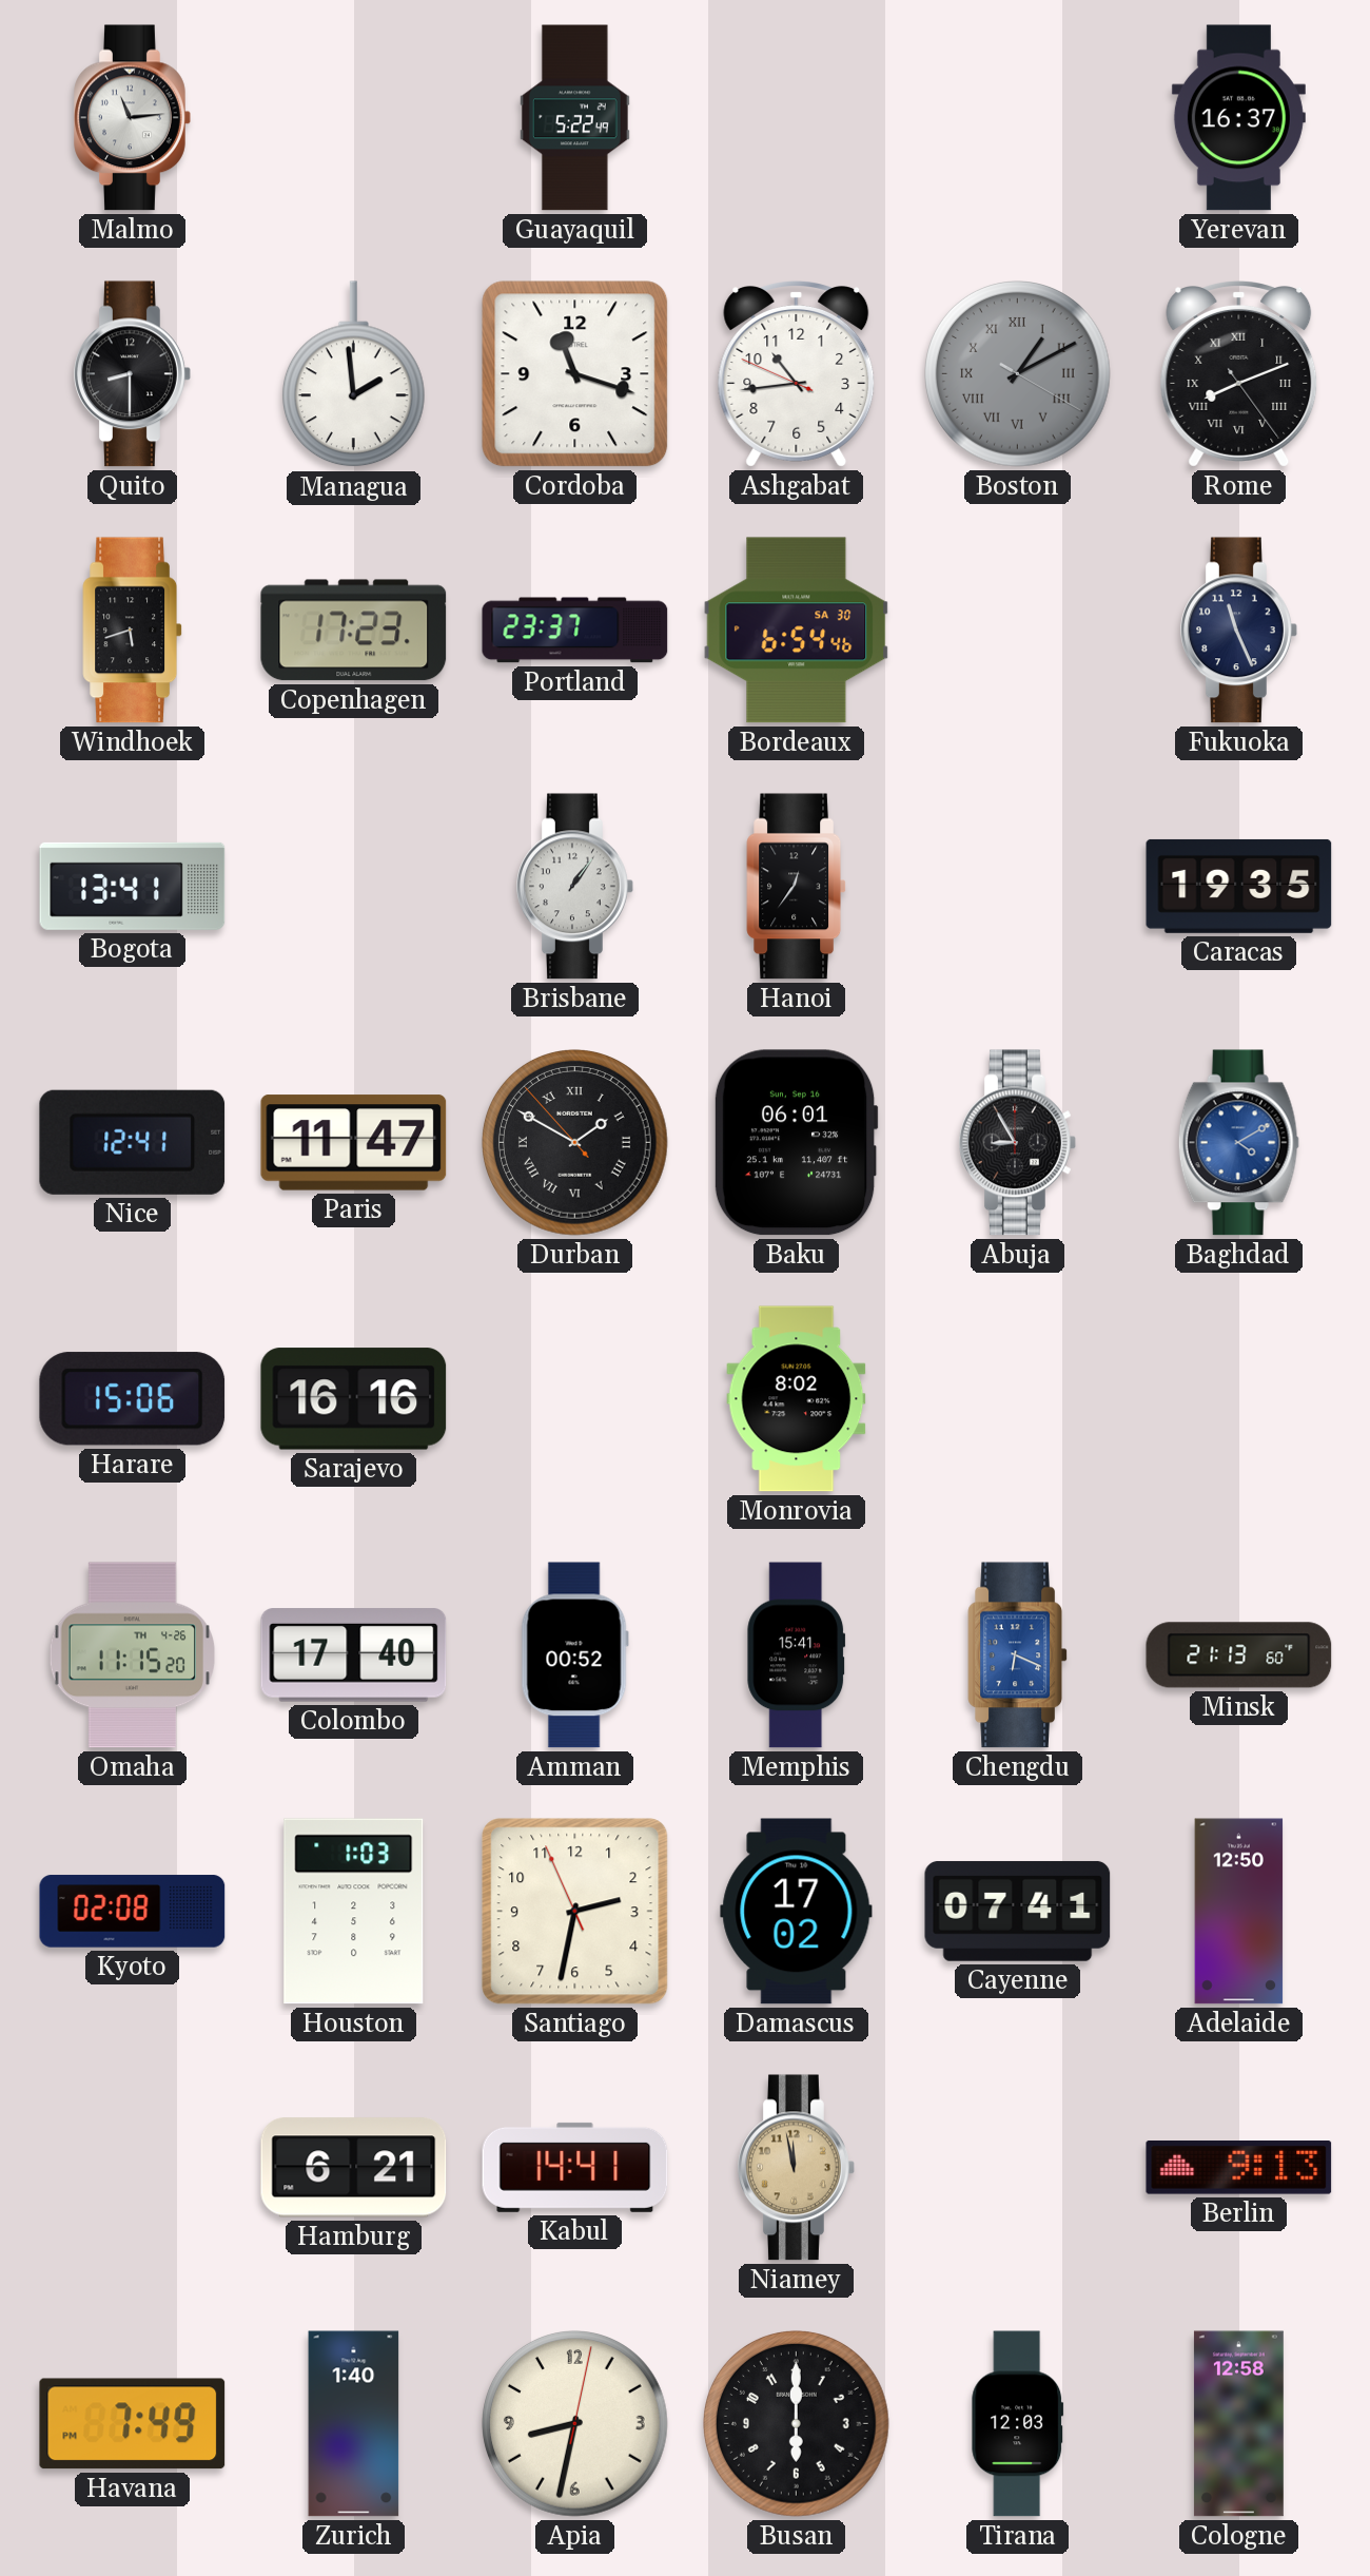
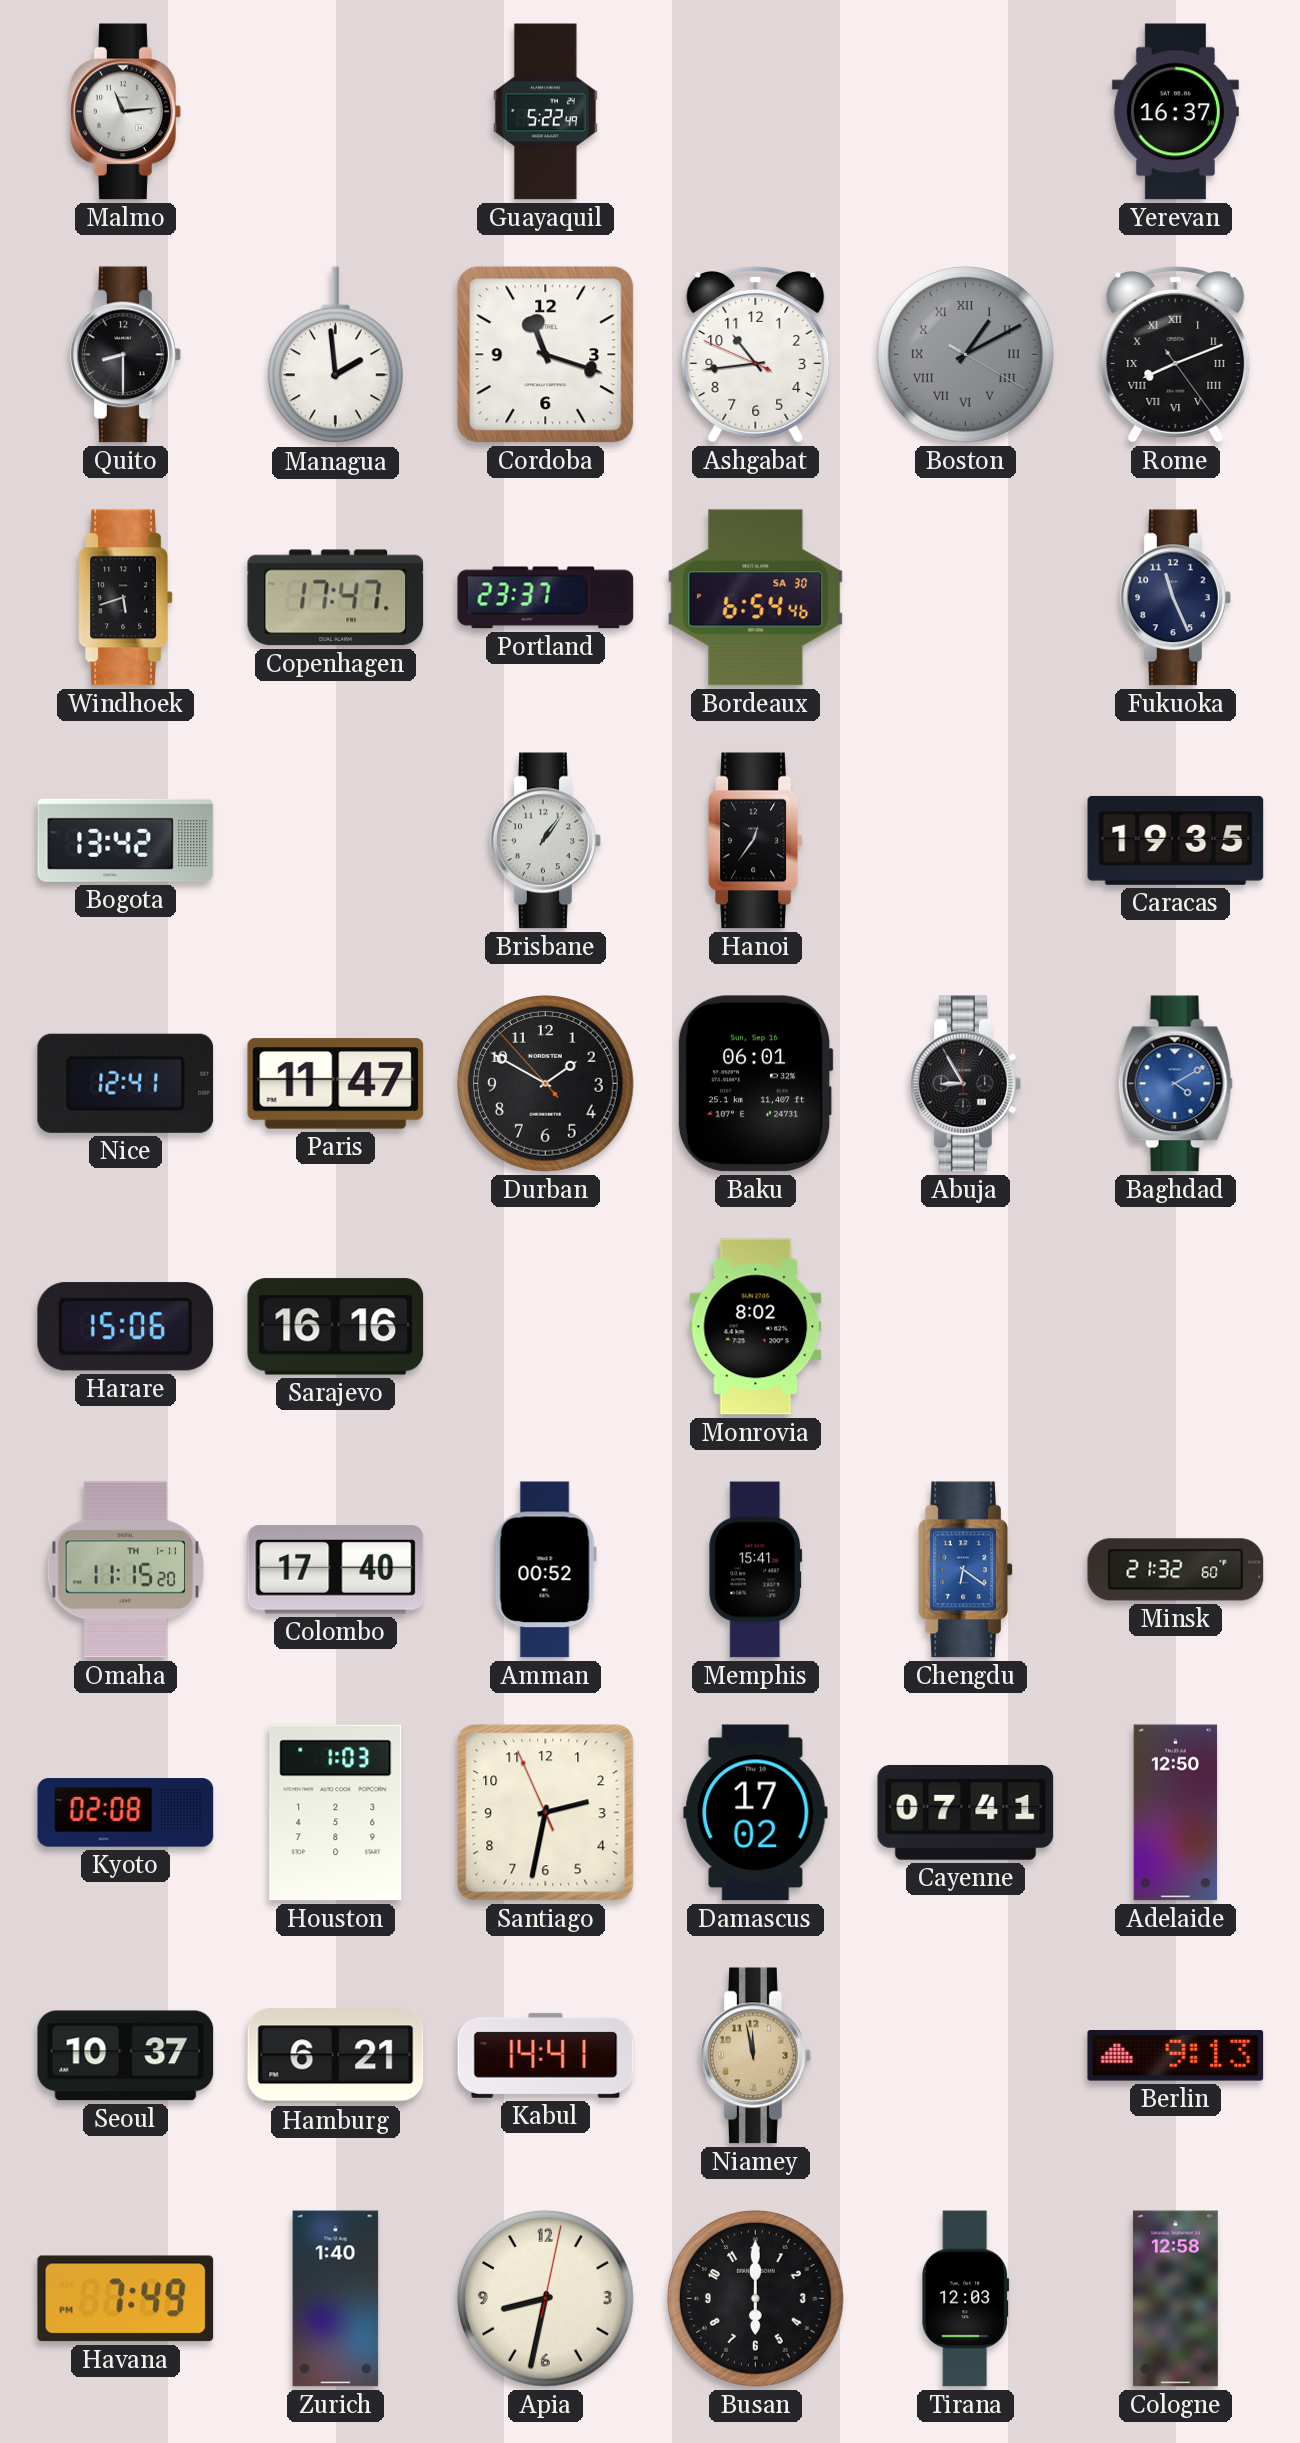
Copenhagen: 17:23 -> 17:47 (336, 598)
Bogota: 13:41 -> 13:42 (126, 840)
Durban numerals: Roman -> Arabic (546, 1084)
Omaha date: TH 4-26 -> TH 1-11 (125, 1570)
Chengdu: 6:19 -> 6:21 (965, 1570)
Minsk: 21:13 -> 21:32 (1176, 1570)
Seoul: none -> 10:37 (126, 2056)
